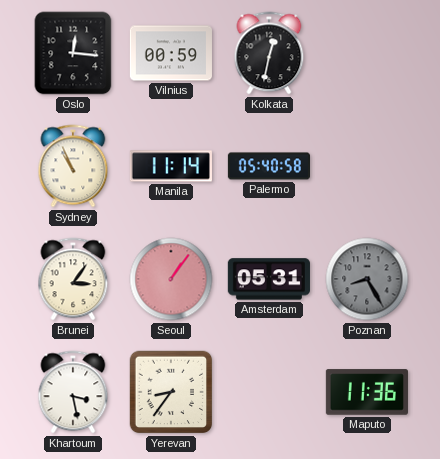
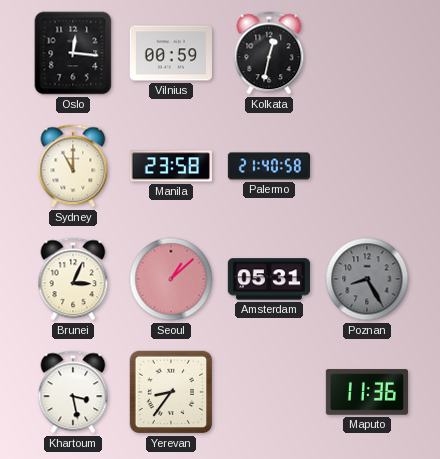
Sydney: 10:56 -> 11:00 (73, 166)
Manila: 11:14 -> 23:58 (171, 166)
Palermo: 05:40 -> 21:40 (268, 166)
Brunei: 3:06 -> 3:04 (73, 279)
Seoul: 1:06 -> 1:08 (171, 279)
